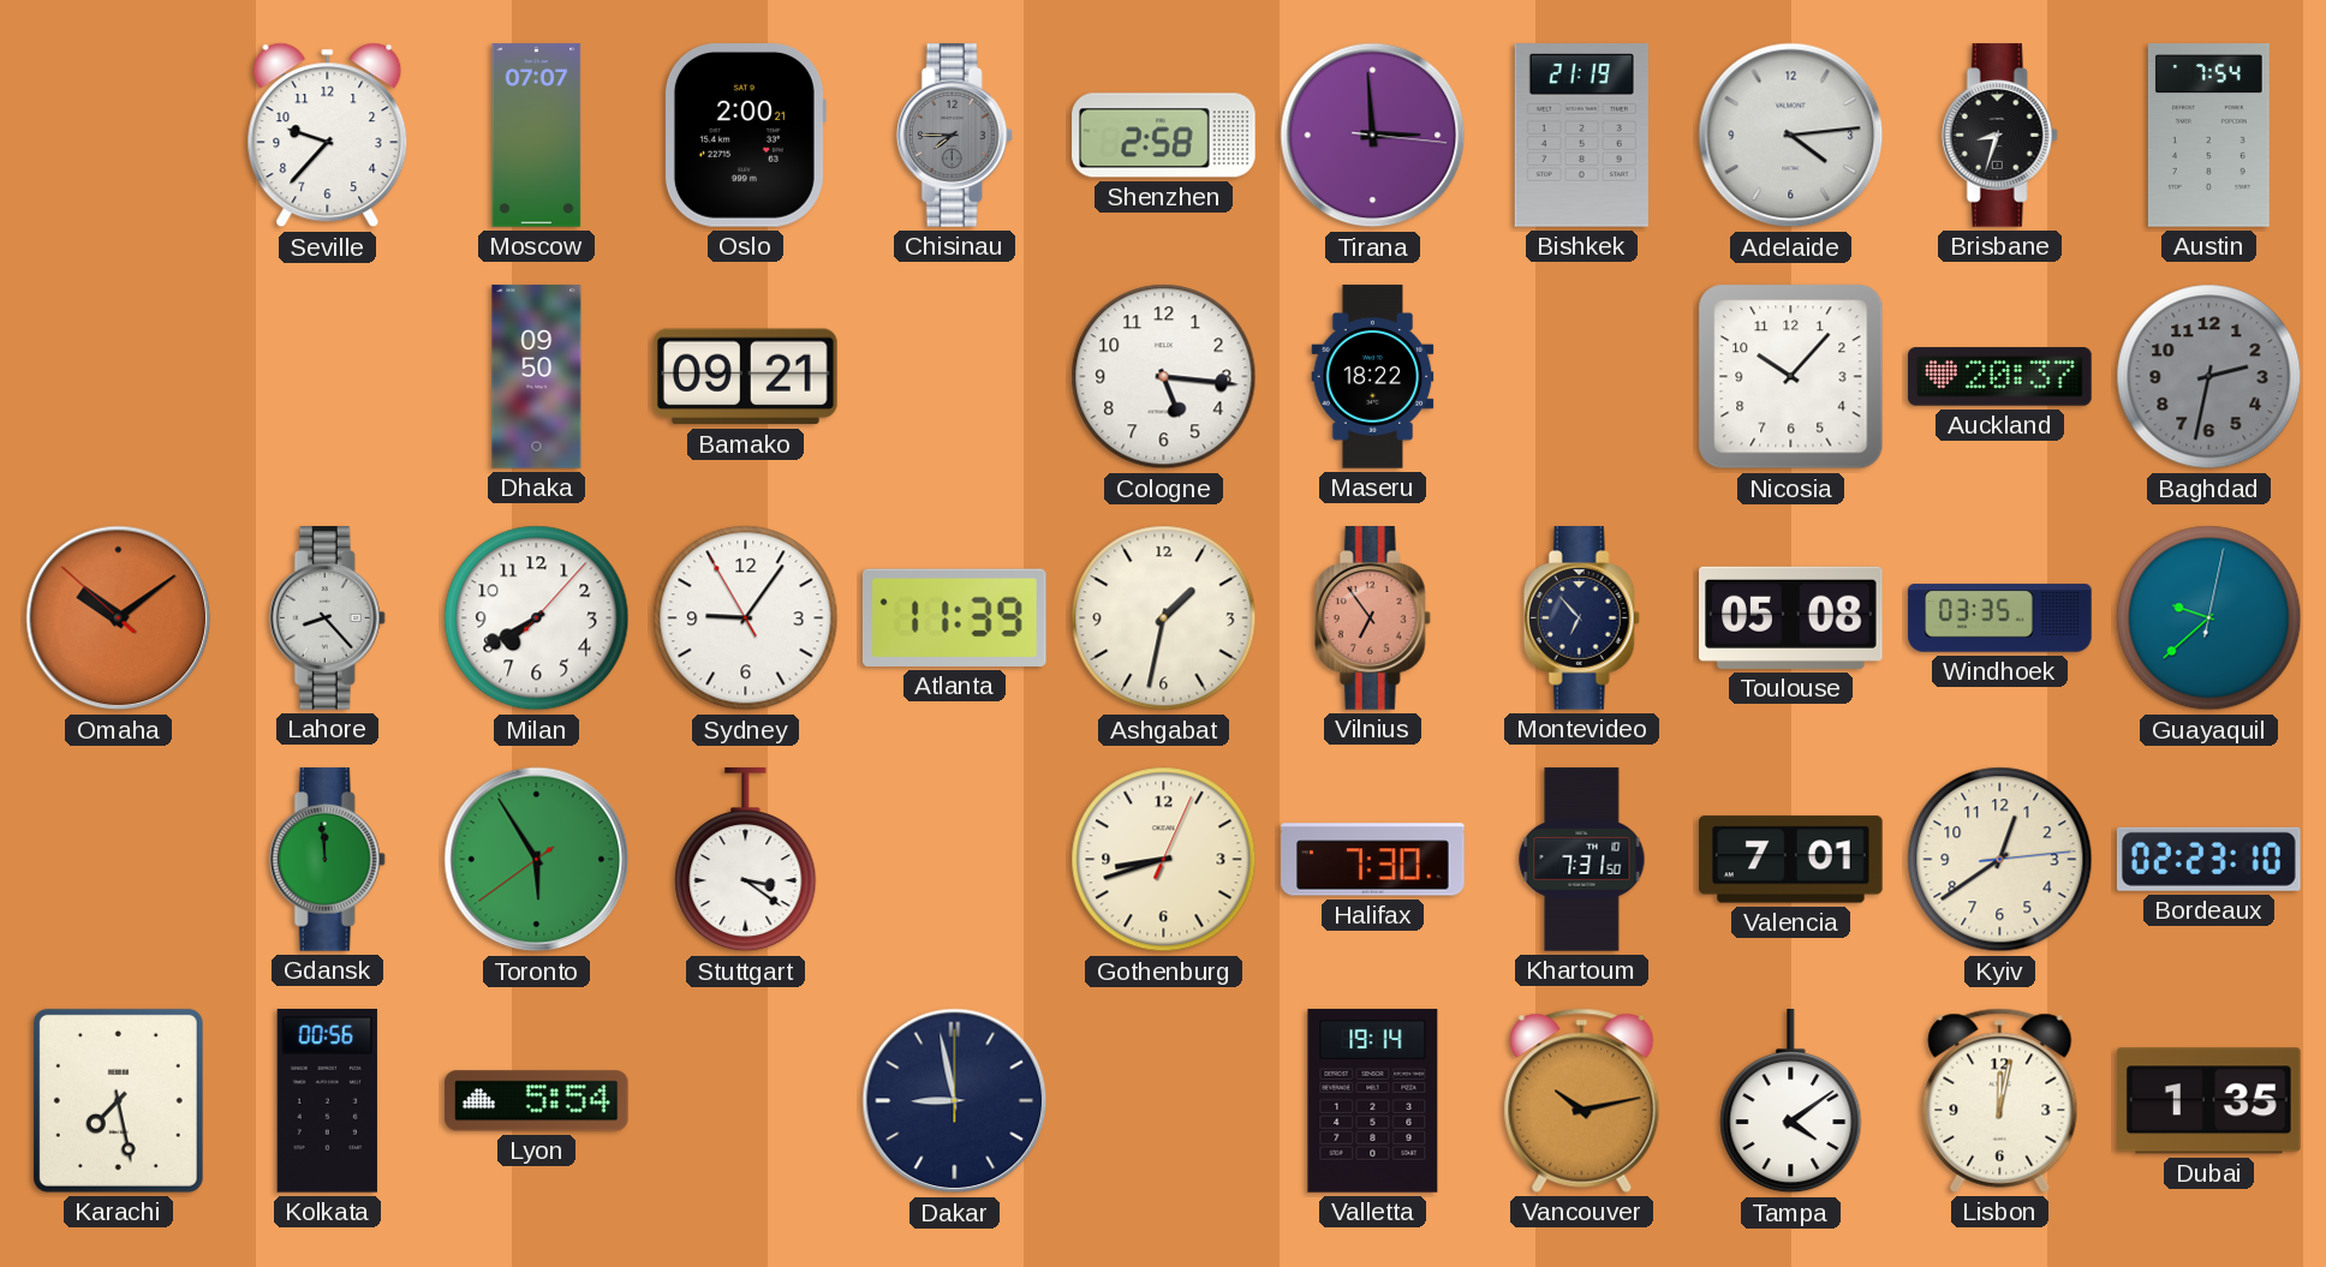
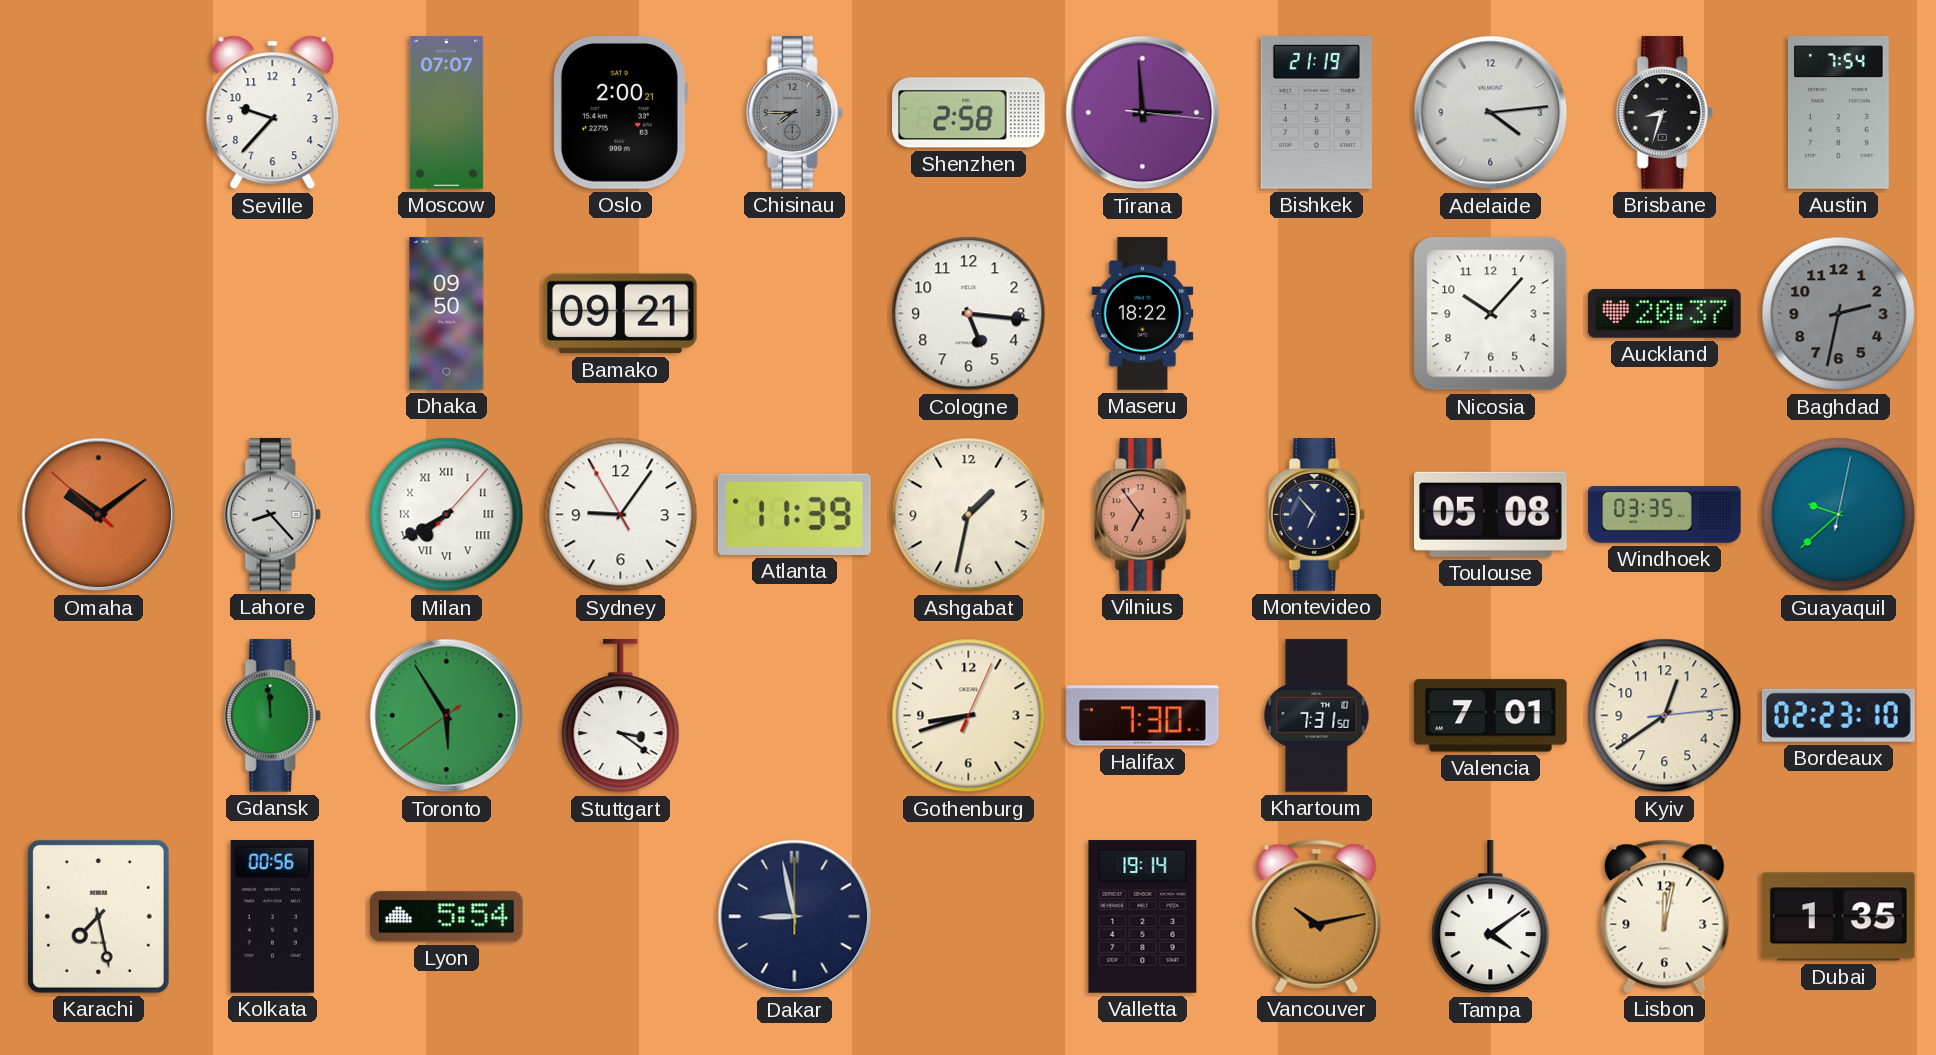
Milan numerals: Arabic -> Roman (447, 515)
